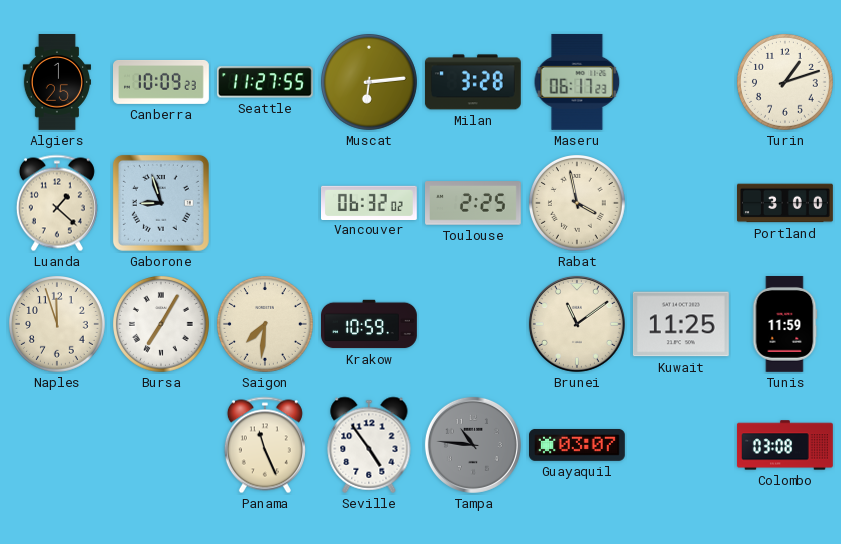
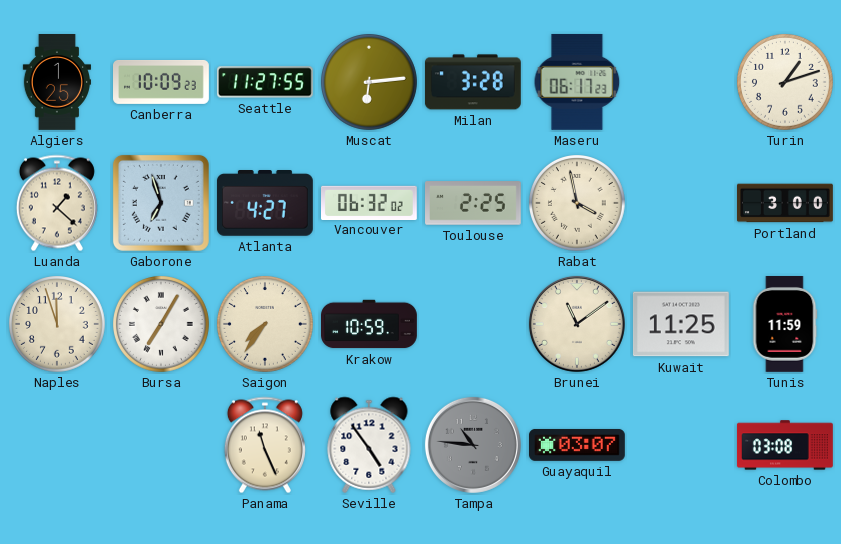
Gaborone: 8:57 -> 6:57 (161, 203)
Atlanta: none -> 4:27 (265, 203)
Saigon: 7:31 -> 7:36 (266, 325)
